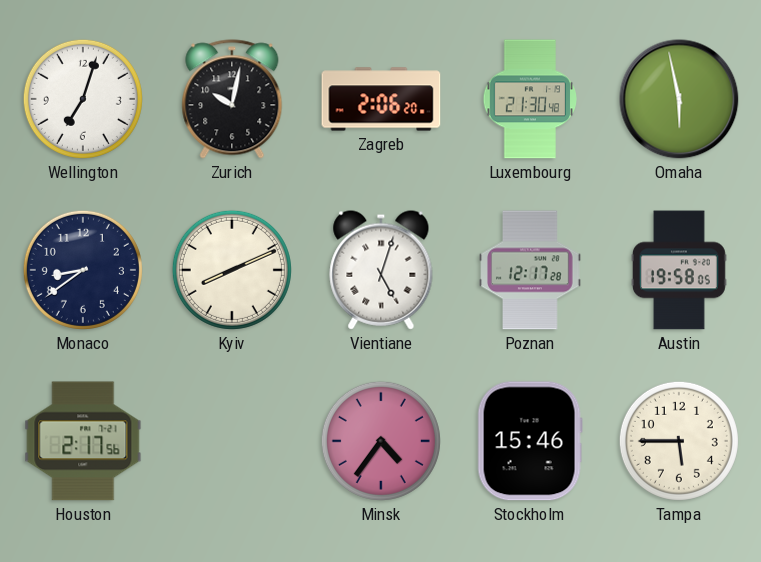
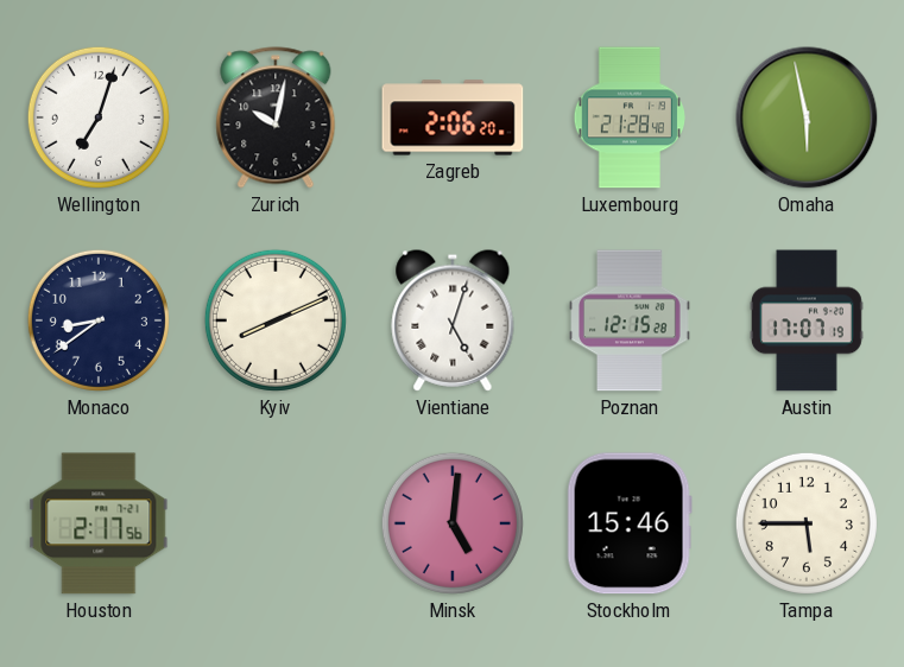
Luxembourg: 21:30 -> 21:28 (628, 117)
Poznan: 12:17 -> 12:15 (630, 320)
Austin: 19:58 -> 17:07 (807, 320)
Minsk: 4:36 -> 5:01 (453, 523)
